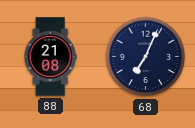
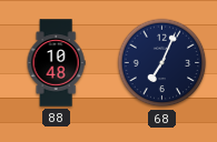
88: 21:08 -> 10:48 (56, 63)
